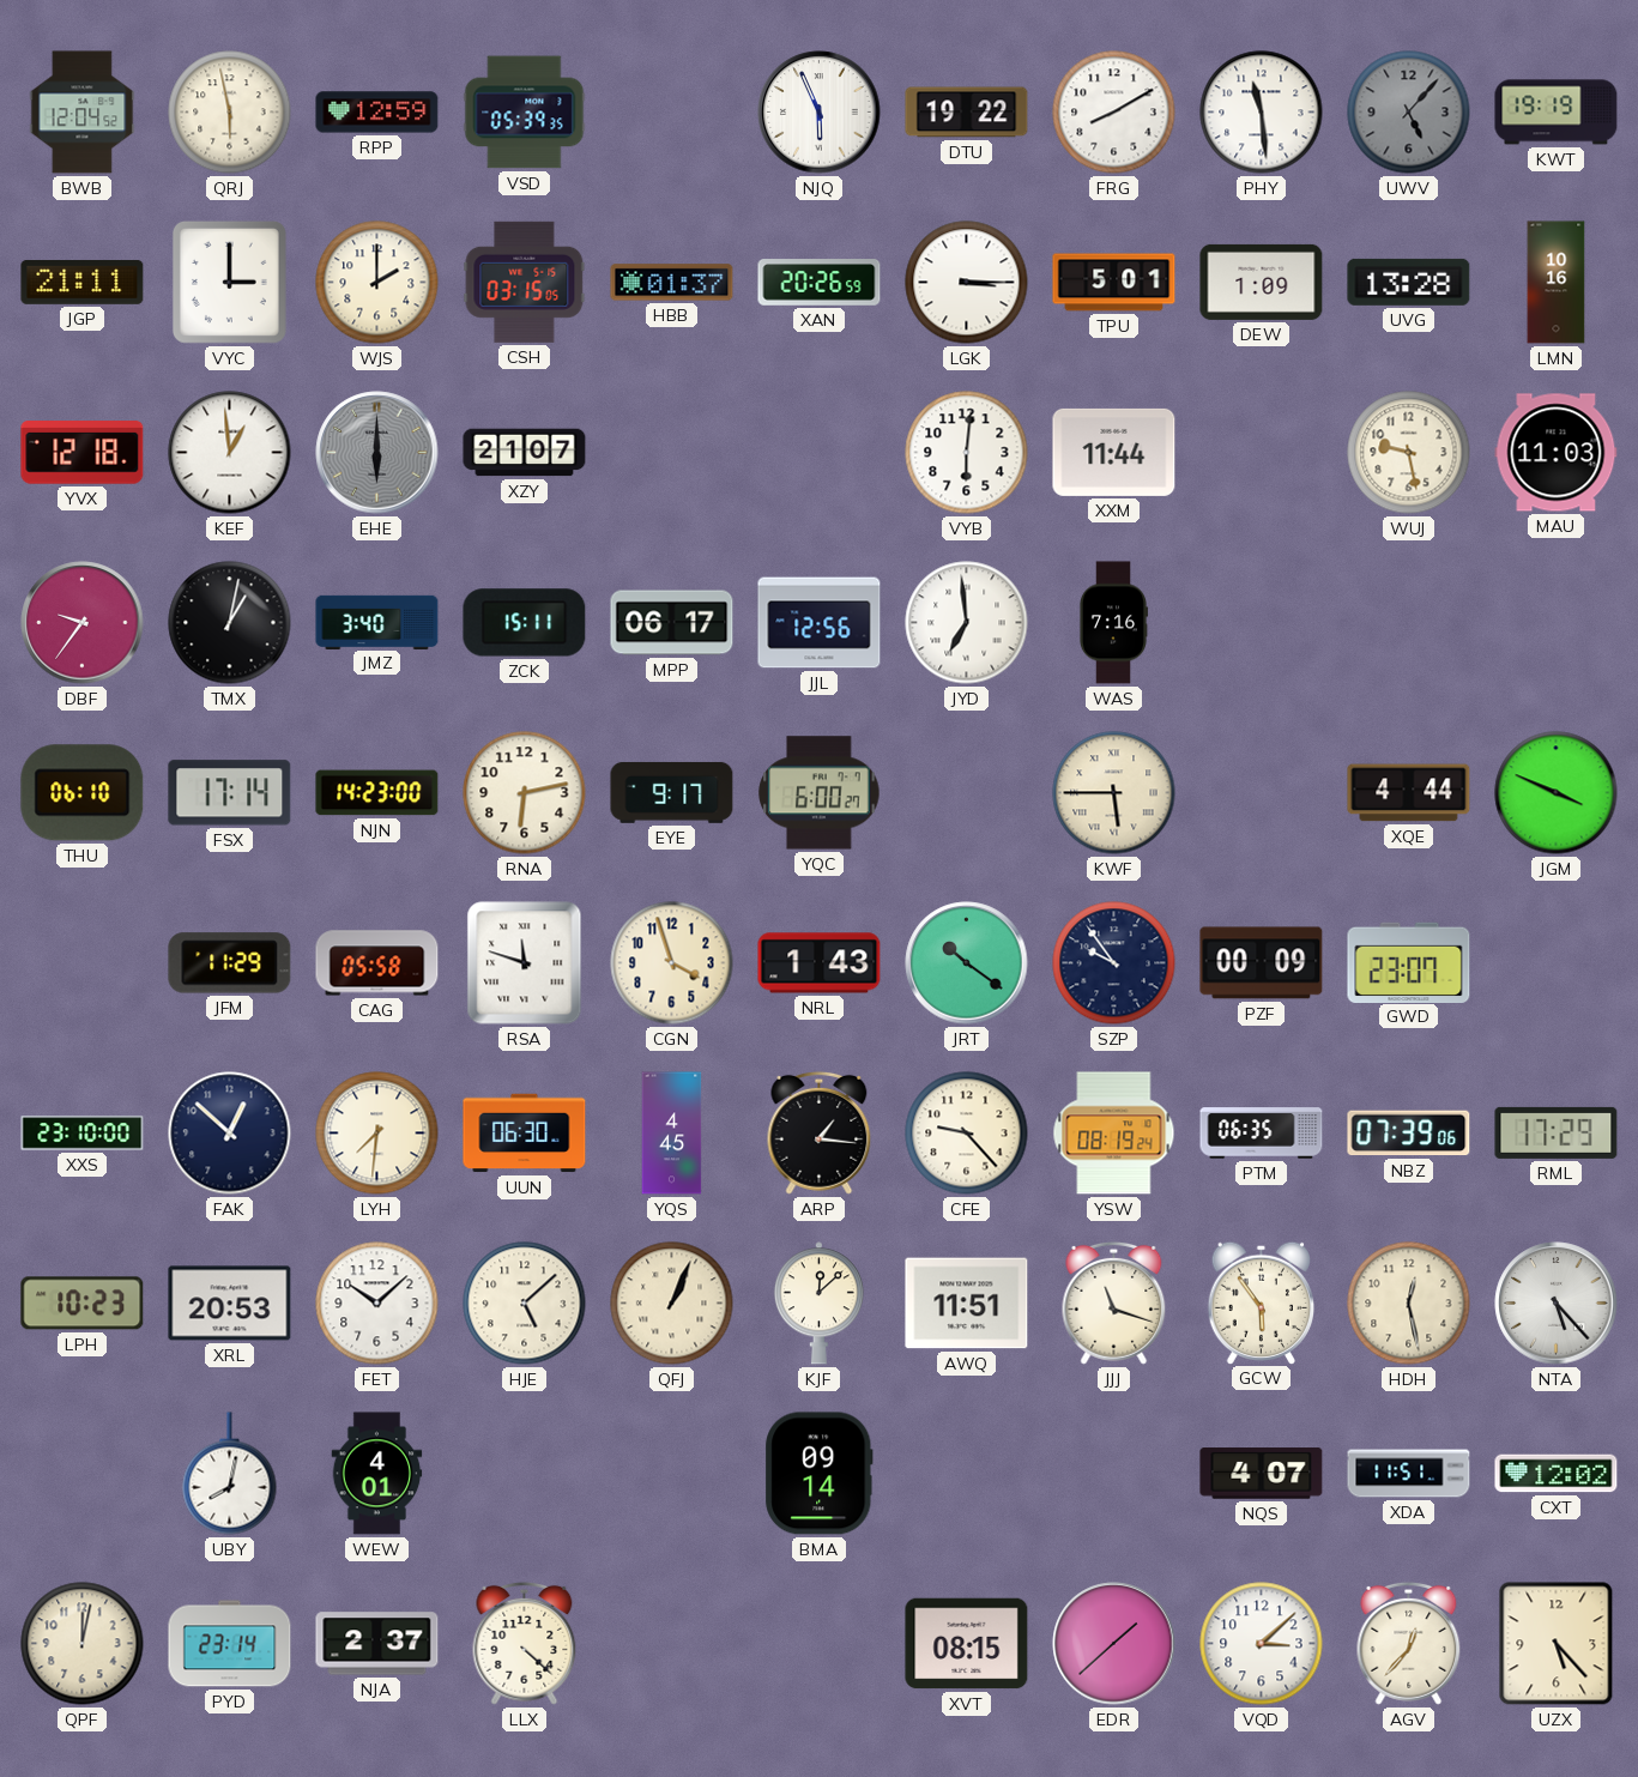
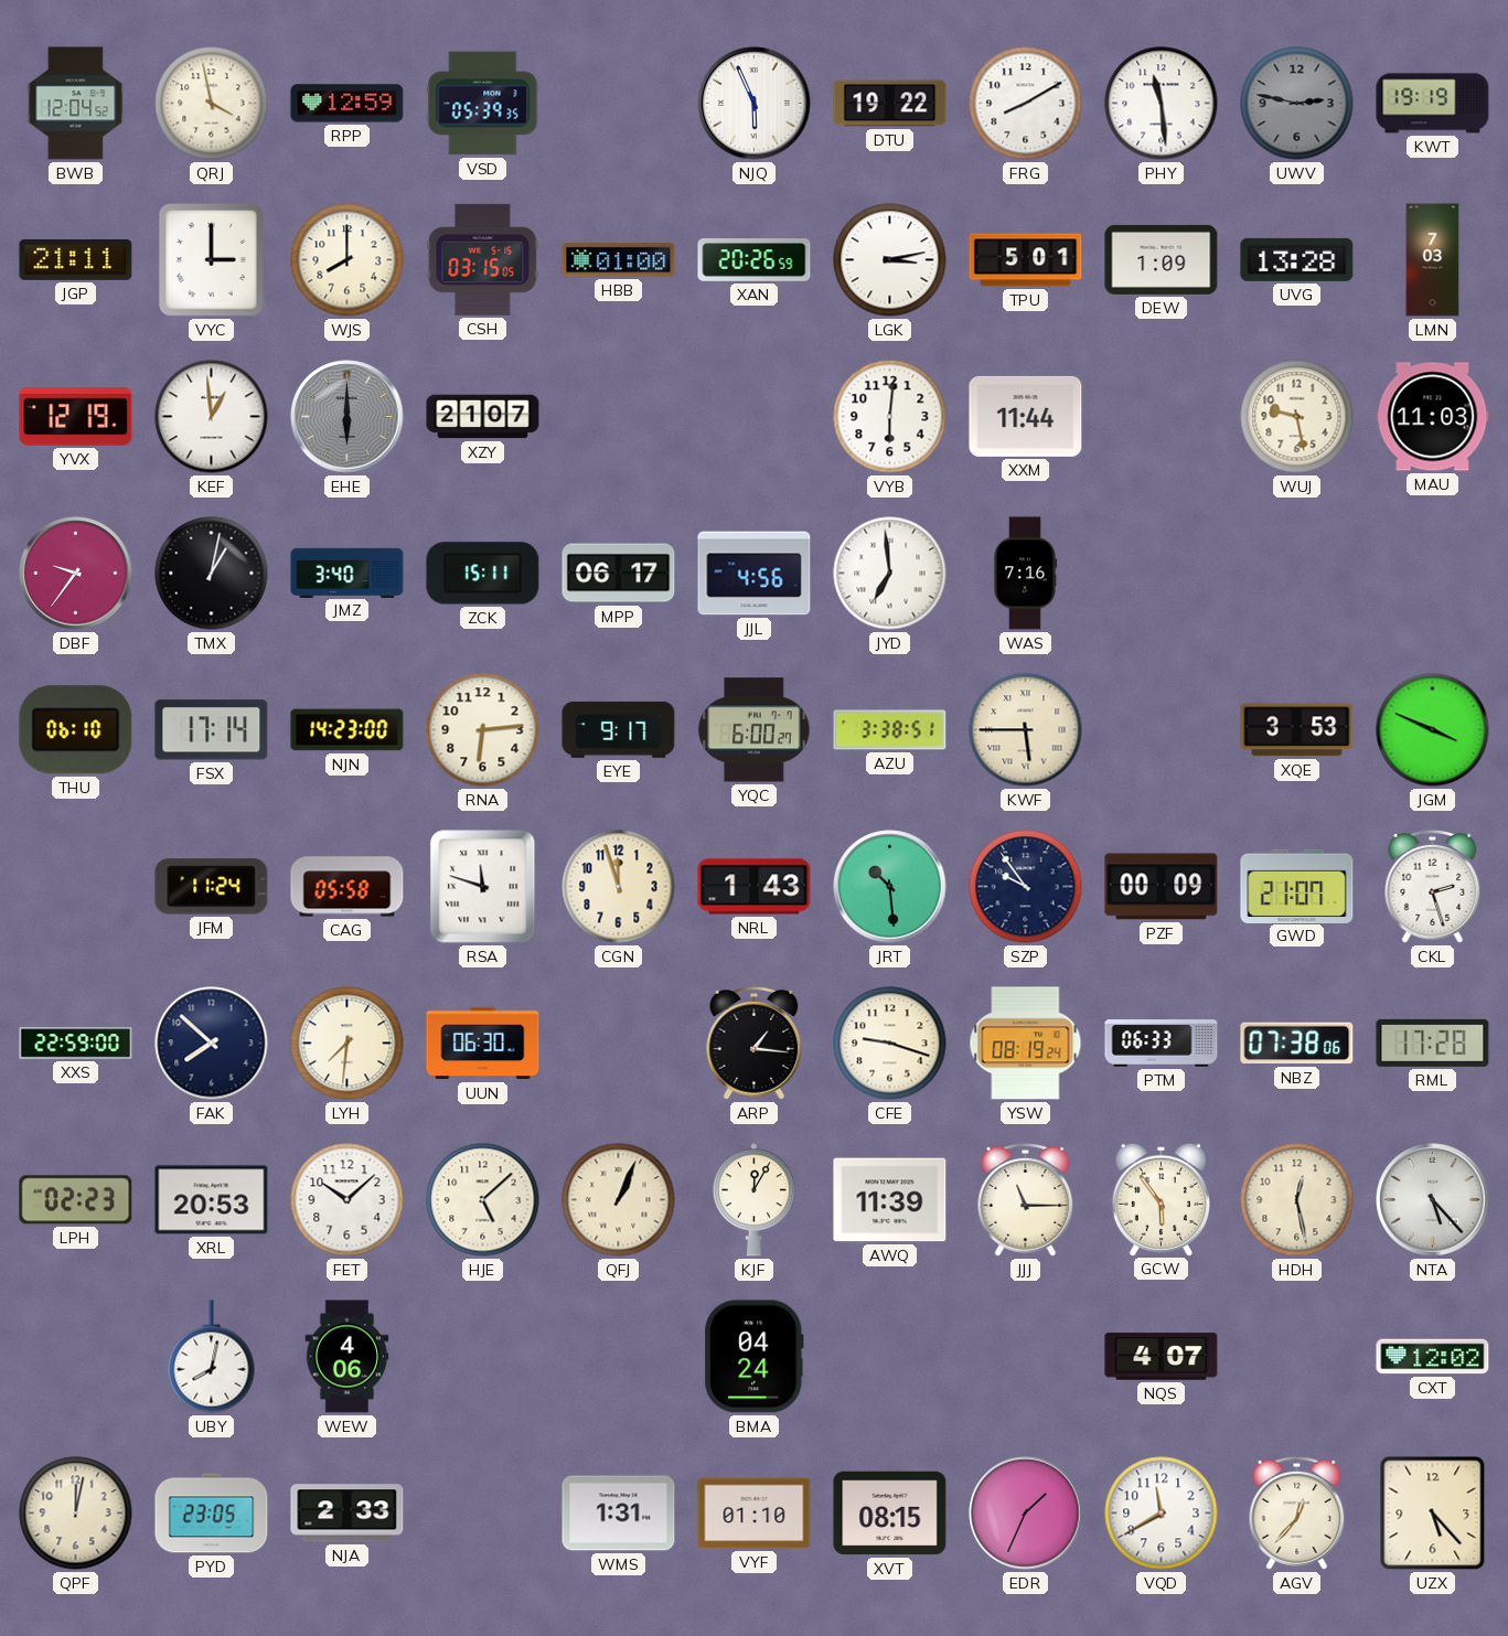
QRJ: 5:58 -> 3:58 (212, 104)
UWV: 5:07 -> 2:47 (1297, 104)
WJS: 2:00 -> 8:00 (347, 260)
HBB: 01:37 -> 01:00 (619, 260)
LGK: 3:15 -> 3:13 (890, 260)
LMN: 10:16 -> 7:03 (1433, 260)
YVX: 12:18 -> 12:19 (76, 417)
JJL: 12:56 -> 4:56 (755, 574)
RNA: 6:13 -> 6:14 (483, 730)
AZU: none -> 3:38 (890, 730)
XQE: 4:44 -> 3:53 (1297, 730)
JFM: 11:29 -> 11:24 (212, 887)
CGN: 3:57 -> 11:57 (619, 887)
JRT: 10:21 -> 10:29 (890, 887)
GWD: 23:07 -> 21:07 (1297, 886)
CKL: none -> 2:27 (1433, 886)
XXS: 23:10 -> 22:59 (76, 1044)
FAK: 12:52 -> 7:52 (212, 1044)
YQS: 4:45 -> none (672, 1134)
CFE: 9:23 -> 9:18 (890, 1044)
PTM: 06:35 -> 06:33 (1162, 1044)
NBZ: 07:39 -> 07:38 (1297, 1044)
RML: 17:29 -> 17:28 (1433, 1042)
LPH: 10:23 -> 02:23 (76, 1200)
KJF: 12:08 -> 12:05 (753, 1200)
AWQ: 11:51 -> 11:39 (890, 1200)
JJJ: 11:18 -> 11:15 (1026, 1199)
WEW: 4:01 -> 4:06 (347, 1357)
BMA: 09:14 -> 04:24 (755, 1357)
XDA: 11:51 -> none (1409, 1474)
PYD: 23:14 -> 23:05 (212, 1514)
NJA: 2:37 -> 2:33 (347, 1514)
LLX: 4:22 -> none (525, 1643)
WMS: none -> 1:31 (619, 1514)
VYF: none -> 01:10 (755, 1514)
EDR: 1:38 -> 1:34 (1026, 1514)
VQD: 3:08 -> 11:40 (1162, 1514)
